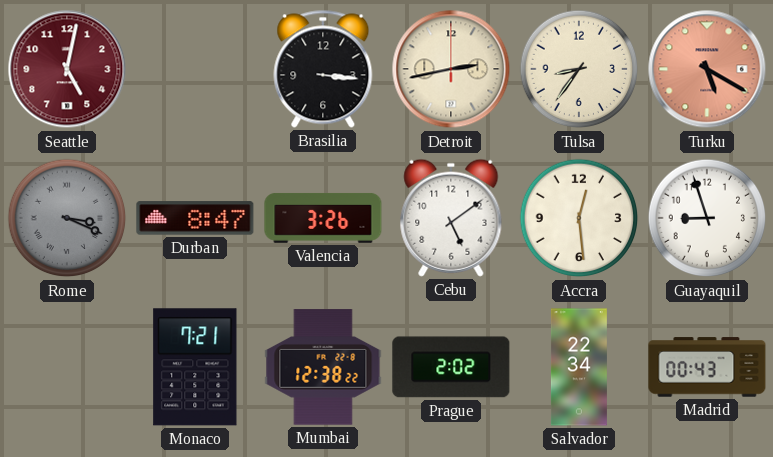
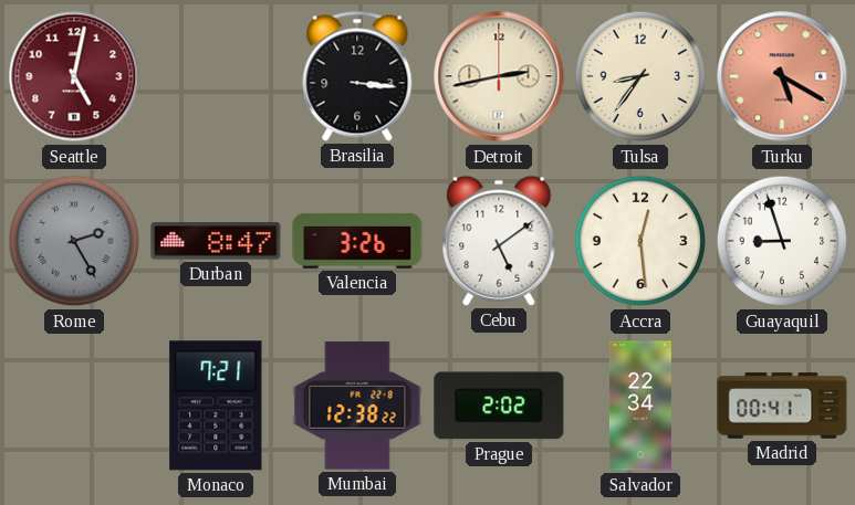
Rome: 3:19 -> 2:25 (74, 241)
Madrid: 00:43 -> 00:41 (782, 406)
